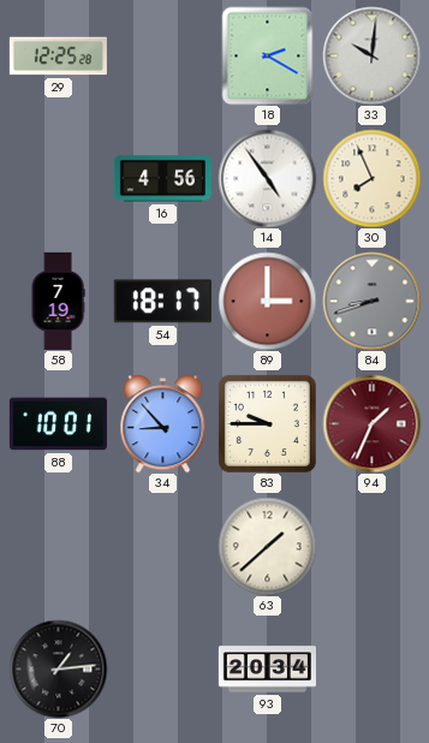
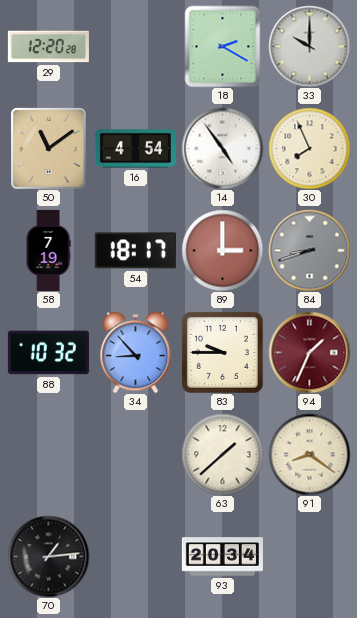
29: 12:25 -> 12:20 (48, 47)
33: 10:01 -> 10:00 (309, 46)
50: none -> 11:09 (49, 149)
16: 4:56 -> 4:54 (135, 149)
88: 10:01 -> 10:32 (48, 353)
91: none -> 8:21 (309, 454)
